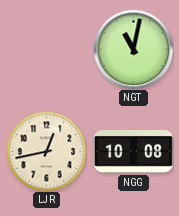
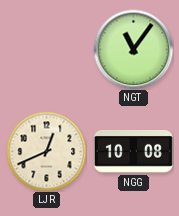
NGT: 11:02 -> 11:06 (133, 49)
LJR: 12:43 -> 12:41 (46, 151)
